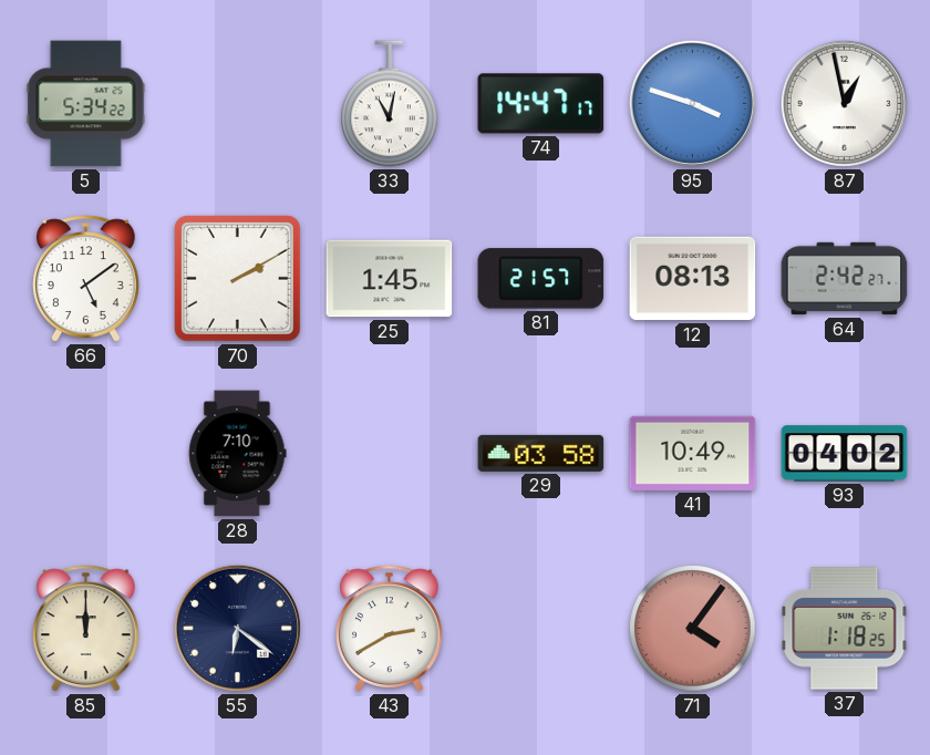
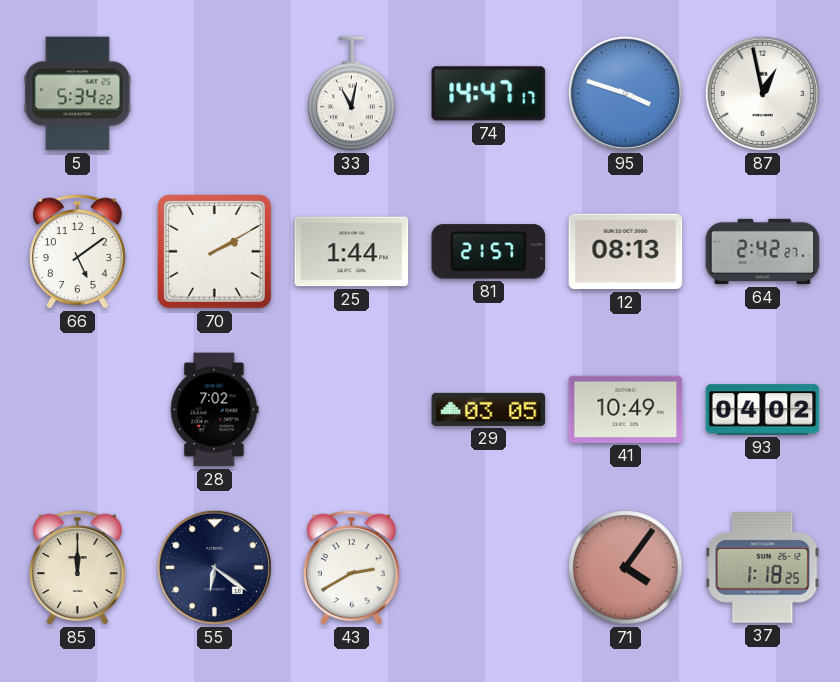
25: 1:45 -> 1:44 (352, 252)
28: 7:10 -> 7:02 (215, 410)
29: 03:58 -> 03:05 (489, 409)
